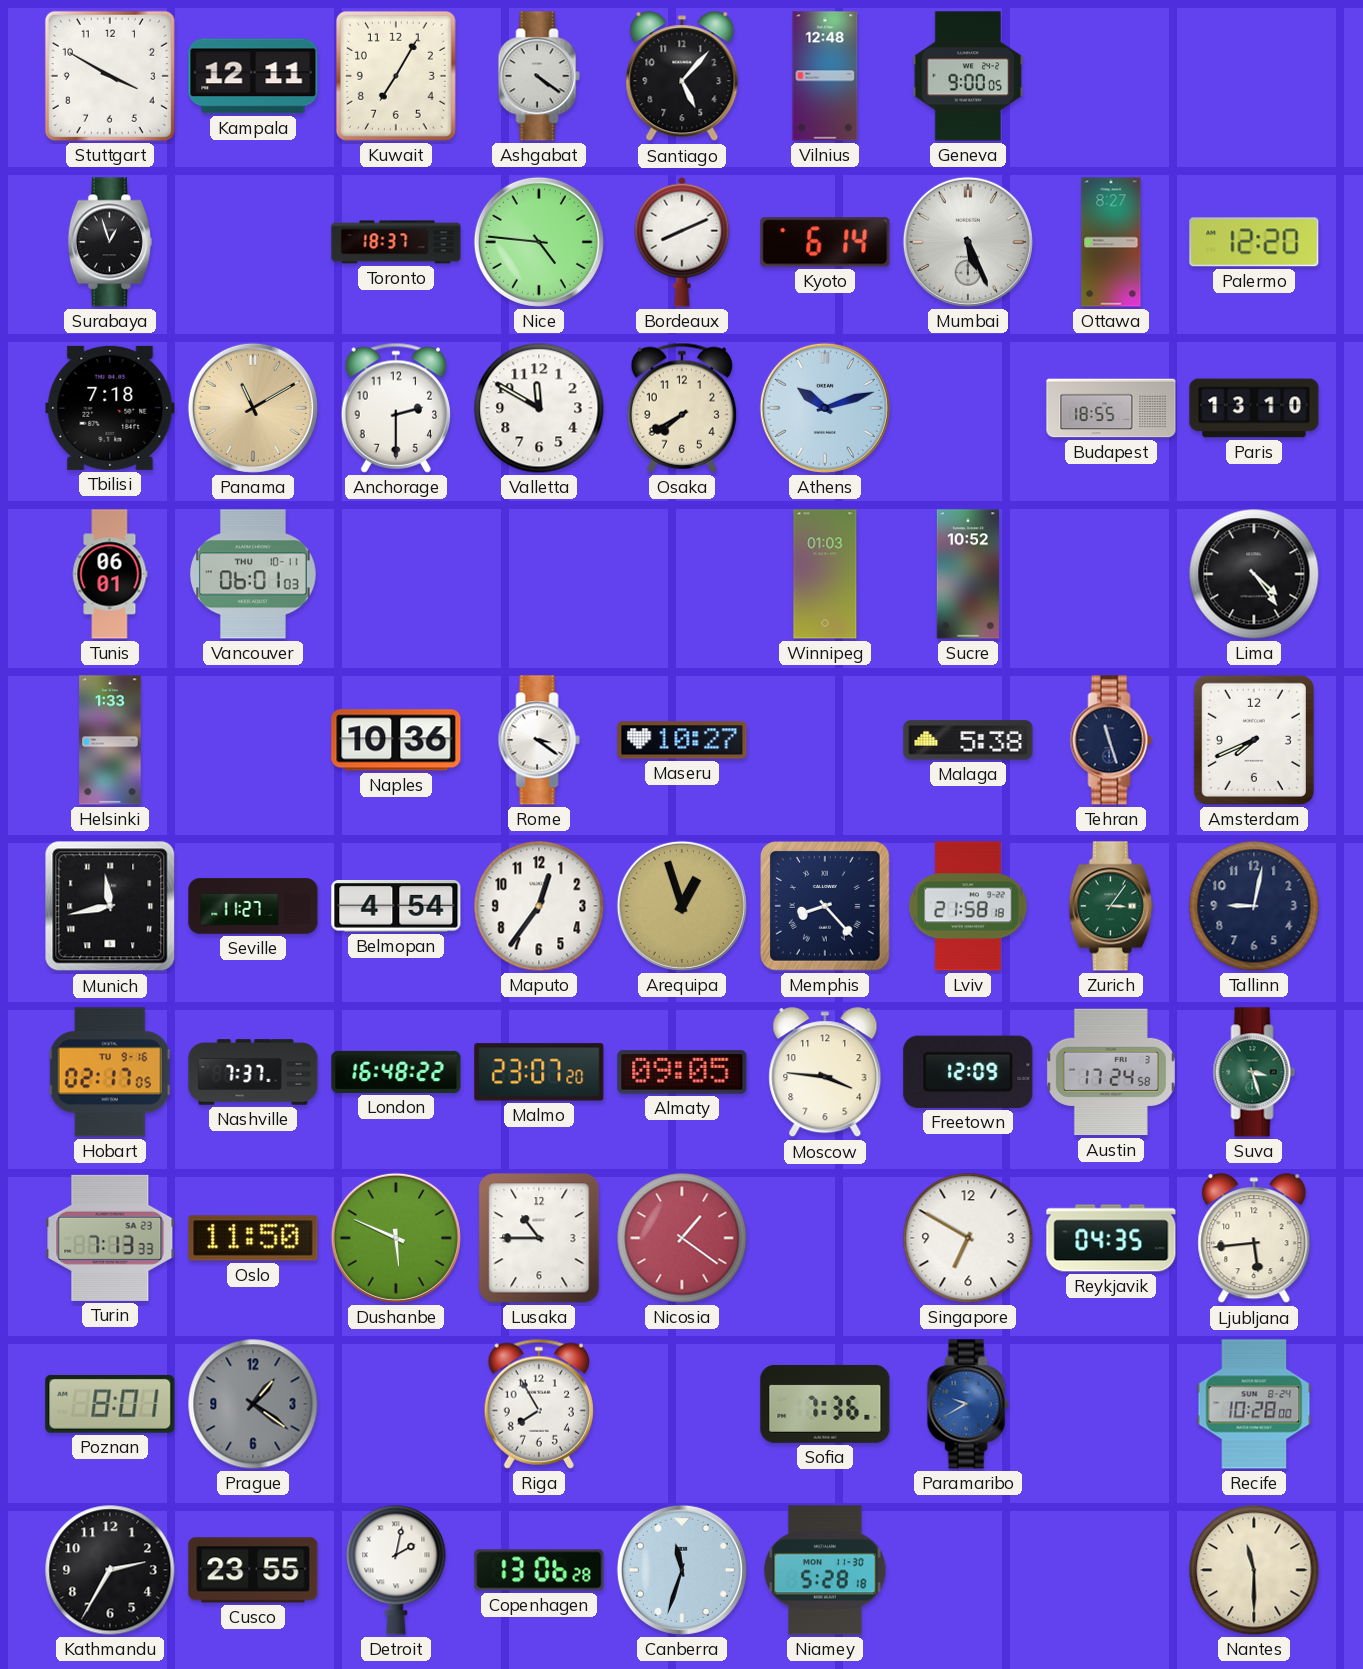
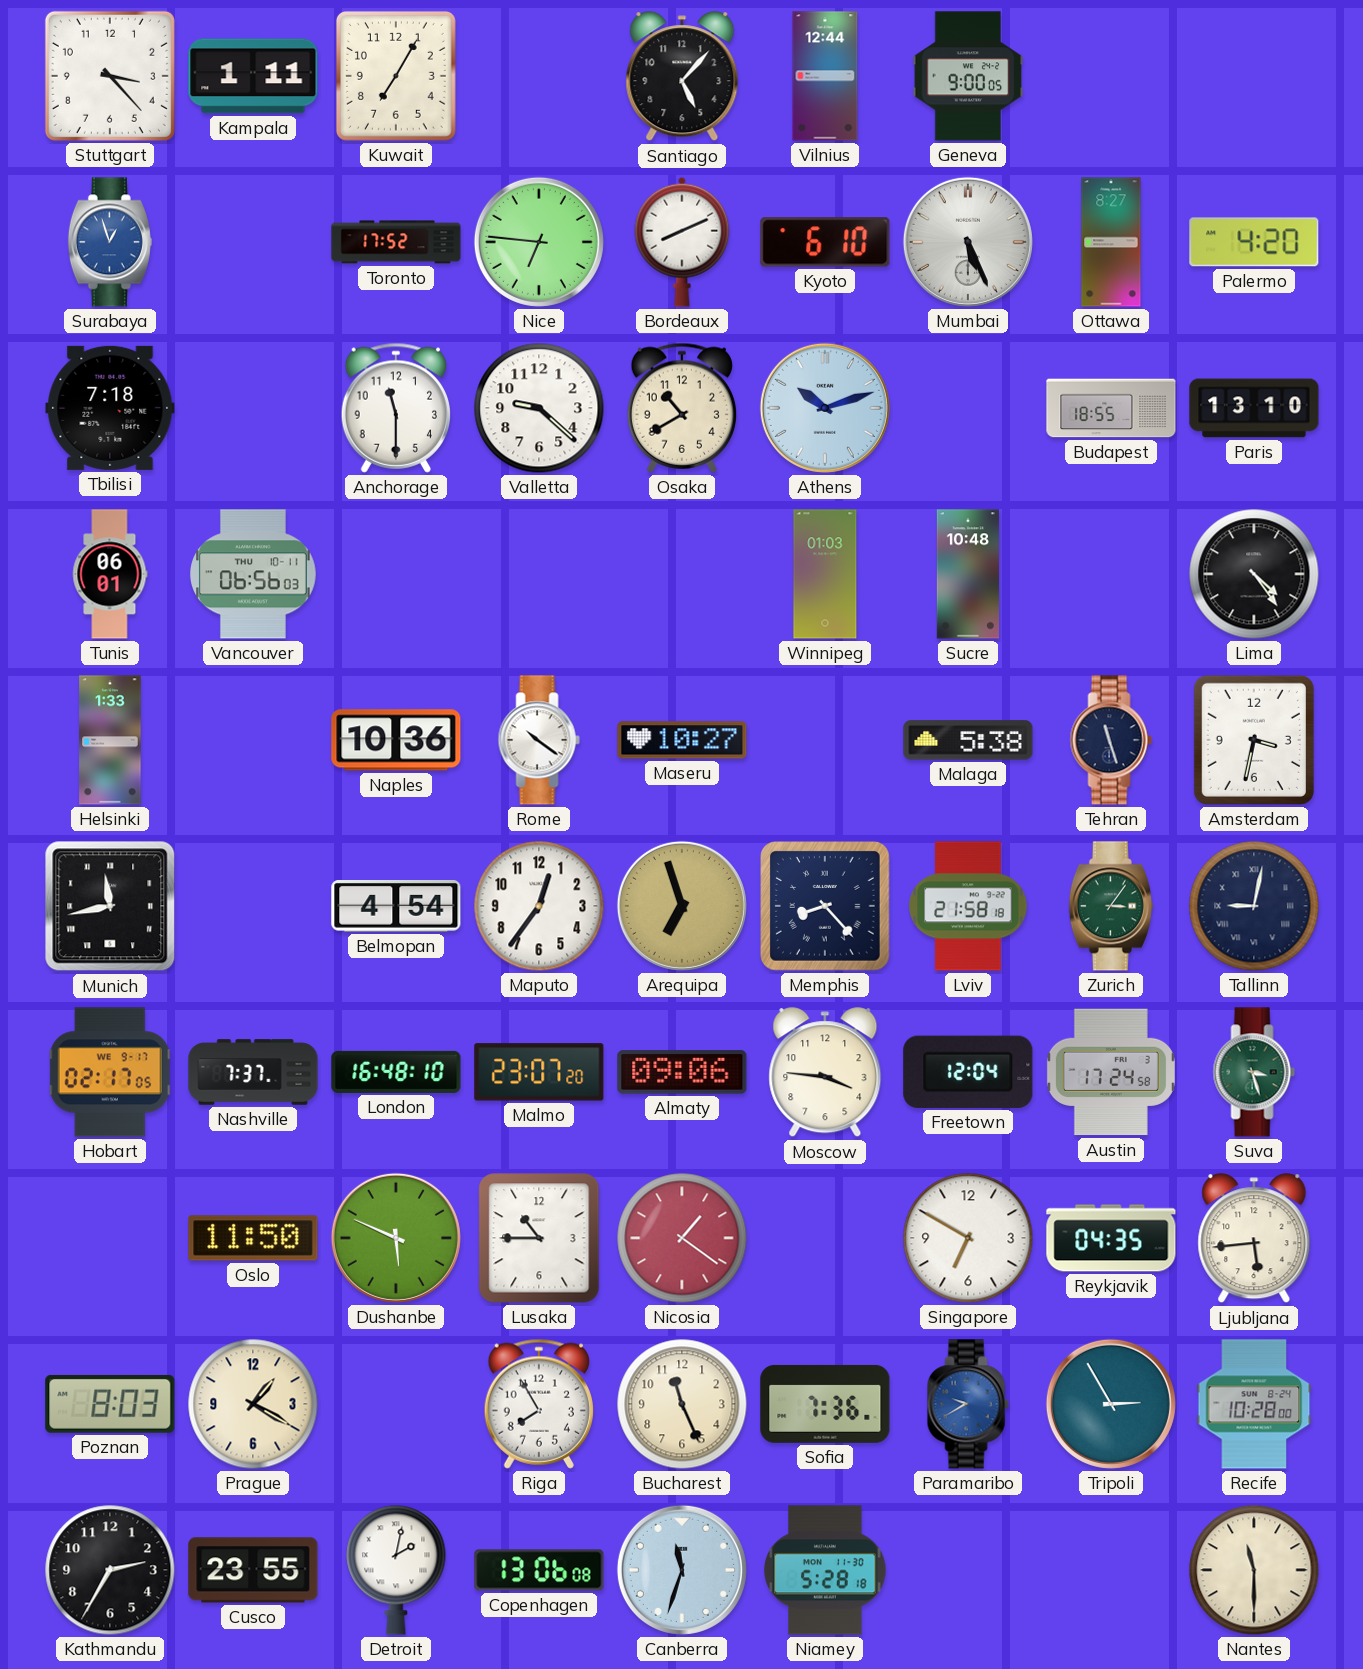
Stuttgart: 3:50 -> 3:23 (110, 76)
Kampala: 12:11 -> 1:11 (253, 76)
Ashgabat: 4:21 -> none (539, 76)
Vilnius: 12:48 -> 12:44 (825, 76)
Surabaya dial: black -> blue (110, 242)
Toronto: 18:37 -> 17:52 (396, 242)
Nice: 4:46 -> 6:46 (539, 242)
Kyoto: 6:14 -> 6:10 (825, 242)
Palermo: 12:20 -> 4:20 (1254, 242)
Panama: 11:10 -> none (253, 408)
Anchorage: 2:30 -> 11:30 (395, 408)
Valletta: 11:50 -> 9:22 (539, 408)
Osaka: 7:40 -> 10:40 (681, 408)
Vancouver: 06:01 -> 06:56 (254, 574)
Sucre: 10:52 -> 10:48 (967, 574)
Rome: 3:21 -> 10:21 (539, 740)
Amsterdam: 7:41 -> 3:32 (1254, 740)
Seville: 11:27 -> none (253, 906)
Arequipa: 12:57 -> 6:57 (682, 906)
Tallinn numerals: Arabic -> Roman (1254, 906)
Hobart date: TU 9-16 -> WE 9-17 (110, 1072)
London: 16:48:22 -> 16:48:10 (396, 1072)
Almaty: 09:05 -> 09:06 (682, 1072)
Freetown: 12:09 -> 12:04 (968, 1072)
Turin: 7:13 -> none (110, 1238)
Poznan: 8:01 -> 8:03 (110, 1404)
Prague: 1:21 -> 1:20 (253, 1404)
Prague dial: grey -> cream (253, 1404)
Bucharest: none -> 11:26 (682, 1404)
Tripoli: none -> 2:55 (1111, 1404)
Copenhagen: 13:06:28 -> 13:06:08 (539, 1570)
